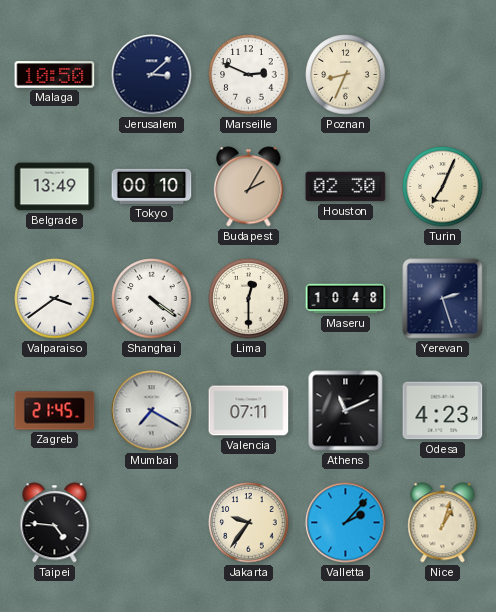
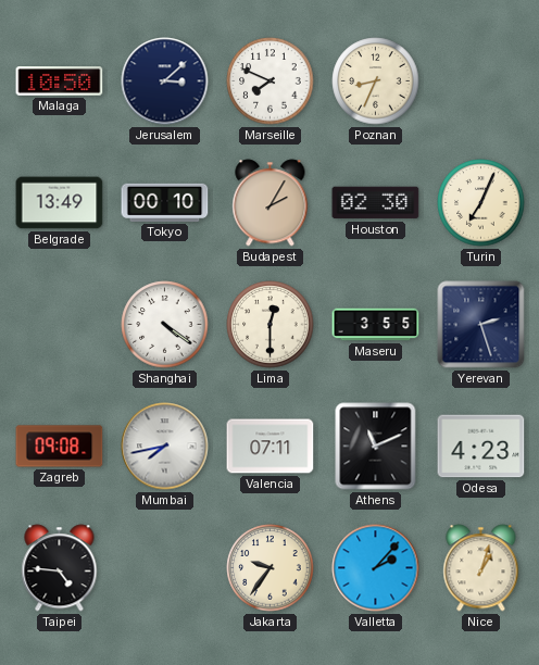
Marseille: 2:49 -> 7:49 (271, 81)
Valparaiso: 3:39 -> none (55, 299)
Maseru: 10:48 -> 3:55 (376, 325)
Zagreb: 21:45 -> 09:08 (60, 447)
Mumbai: 7:20 -> 7:43 (165, 447)
